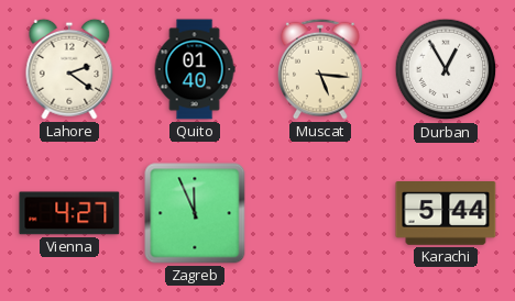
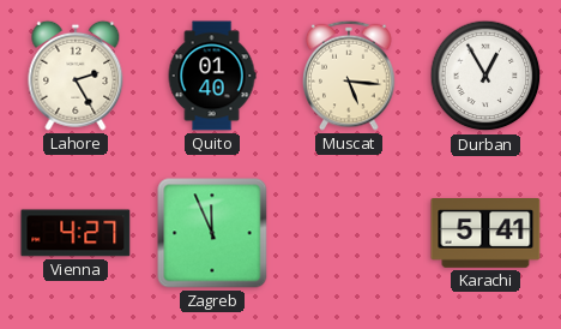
Lahore: 2:21 -> 2:25 (76, 76)
Karachi: 5:44 -> 5:41 (485, 234)
